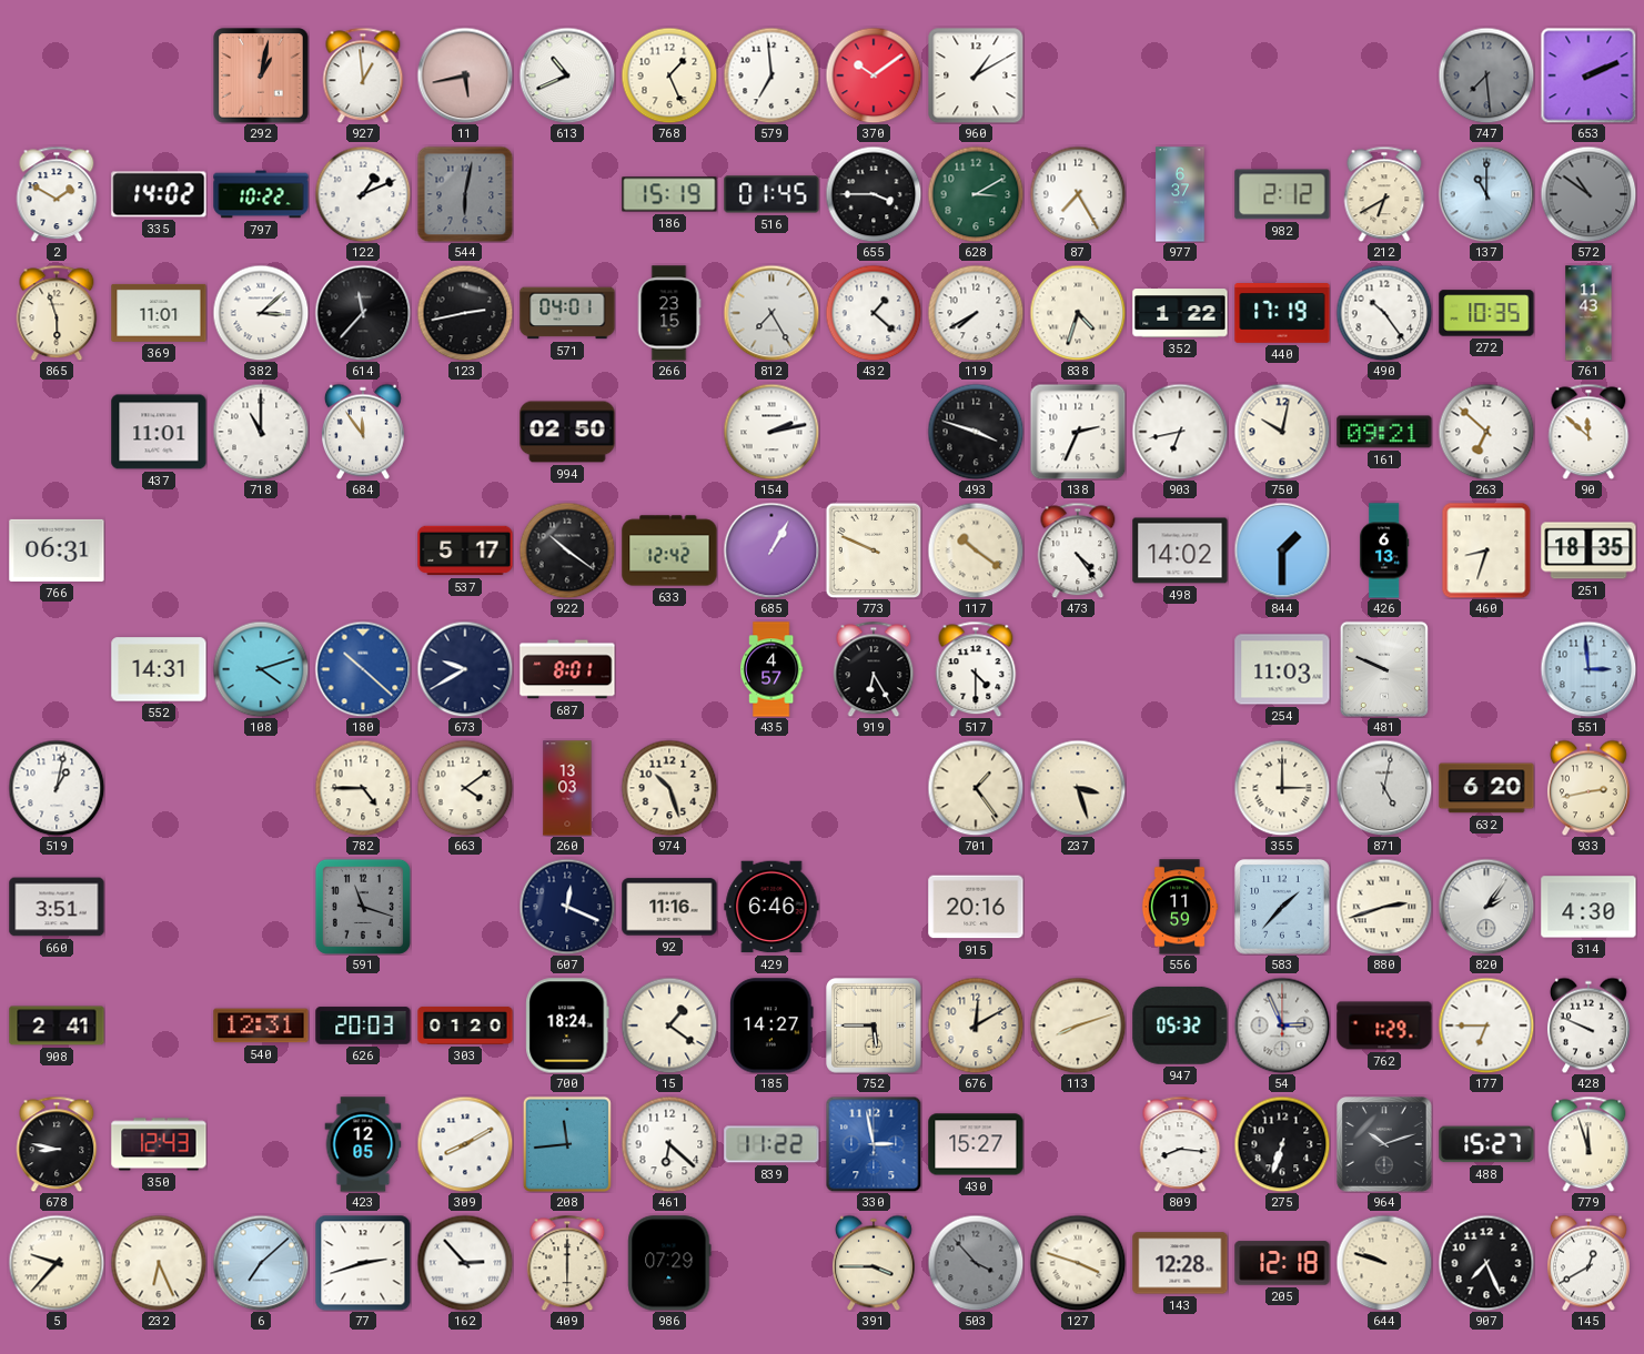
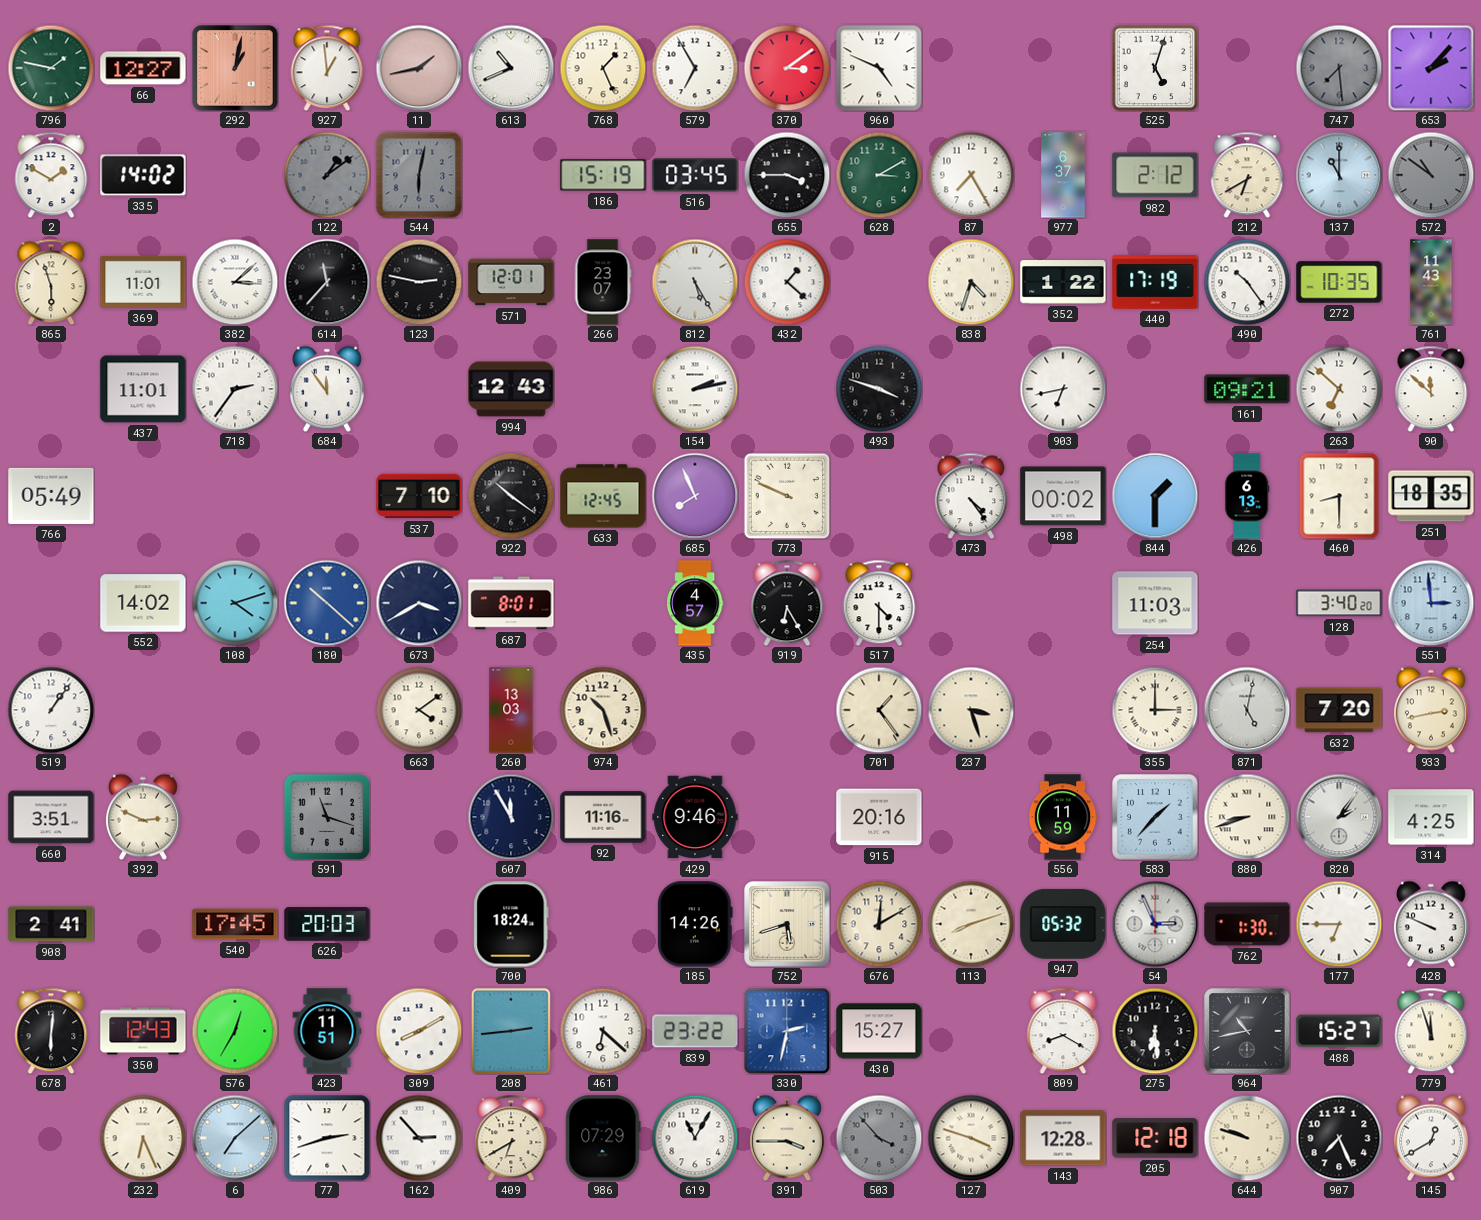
796: none -> 1:47 (51, 68)
66: none -> 12:27 (143, 68)
11: 5:43 -> 1:43 (419, 68)
579: 6:59 -> 6:55 (695, 68)
370: 10:09 -> 3:09 (787, 68)
960: 1:10 -> 4:49 (879, 68)
525: none -> 5:03 (1155, 68)
653: 2:11 -> 2:07 (1431, 68)
797: 10:22 -> none (261, 194)
122: 1:11 -> 1:09 (327, 175)
122 dial: white -> grey (327, 175)
516: 01:45 -> 03:45 (695, 175)
123: 2:43 -> 2:47 (419, 282)
571: 04:01 -> 12:01 (511, 282)
266: 23:15 -> 23:07 (603, 282)
812: 7:25 -> 5:25 (695, 282)
119: 7:40 -> none (976, 313)
718: 11:00 -> 2:36 (235, 389)
994: 02:50 -> 12:43 (511, 389)
138: 2:34 -> none (1078, 432)
750: 10:02 -> none (1282, 432)
766: 06:31 -> 05:49 (51, 496)
537: 5:17 -> 7:10 (419, 496)
633: 12:42 -> 12:45 (603, 496)
685: 1:05 -> 7:56 (695, 496)
117: 10:21 -> none (976, 550)
498: 14:02 -> 00:02 (1063, 496)
460: 8:33 -> 8:30 (1339, 496)
552: 14:31 -> 14:02 (143, 603)
673: 9:40 -> 3:40 (419, 603)
481: 9:49 -> none (1384, 669)
128: none -> 3:40 (1339, 603)
519: 1:02 -> 1:06 (51, 710)
782: 4:45 -> none (363, 788)
632: 6:20 -> 7:20 (1339, 710)
392: none -> 2:49 (143, 817)
607: 12:19 -> 11:55 (511, 817)
429: 6:46 -> 9:46 (695, 817)
880: 2:42 -> 8:42 (1247, 817)
314: 4:30 -> 4:25 (1431, 817)
540: 12:31 -> 17:45 (235, 924)
303: 01:20 -> none (465, 1025)
15: 1:21 -> none (669, 1025)
185: 14:27 -> 14:26 (695, 924)
752: 5:45 -> 5:42 (787, 924)
762: 1:29 -> 1:30 (1247, 924)
678: 8:47 -> 6:01 (51, 1031)
576: none -> 12:35 (235, 1031)
423: 12:05 -> 11:51 (327, 1031)
208: 11:44 -> 2:44 (511, 1031)
839: 11:22 -> 23:22 (695, 1031)
330: 2:58 -> 2:32 (787, 1031)
809: 8:16 -> 8:20 (1063, 1031)
275: 6:33 -> 6:29 (1155, 1031)
964: 10:12 -> 10:43 (1247, 1031)
5: 9:37 -> none (57, 1263)
409: 6:00 -> 6:40 (511, 1138)
619: none -> 11:05 (695, 1138)
